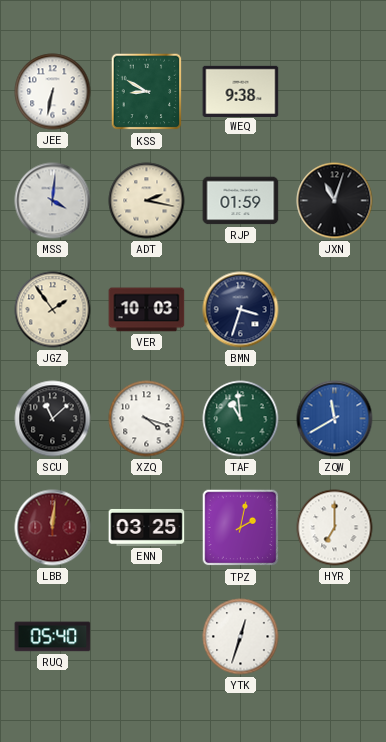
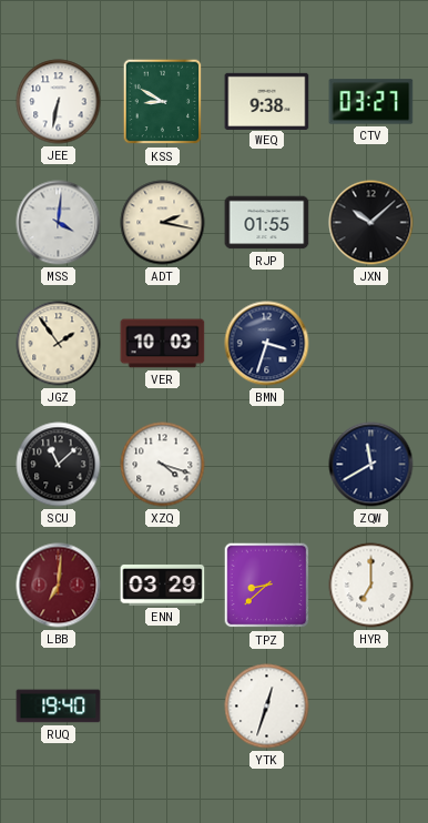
CTV: none -> 03:27 (371, 102)
RJP: 01:59 -> 01:55 (267, 223)
JXN: 11:03 -> 10:08 (371, 223)
TAF: 10:59 -> none (241, 419)
ZQW dial: blue -> navy (371, 465)
LBB: 12:01 -> 7:01 (59, 586)
ENN: 03:25 -> 03:29 (163, 585)
TPZ: 2:02 -> 8:38 (267, 586)
RUQ: 05:40 -> 19:40 (59, 707)
